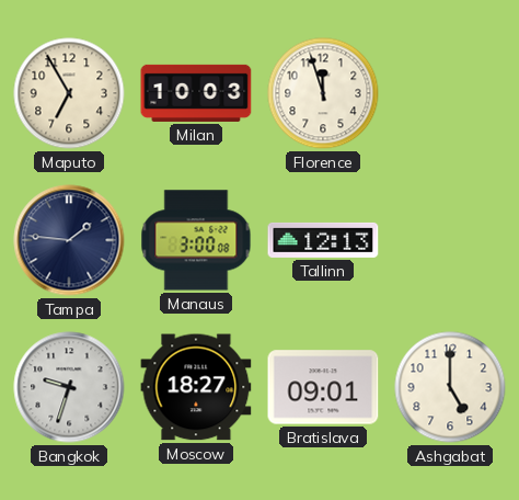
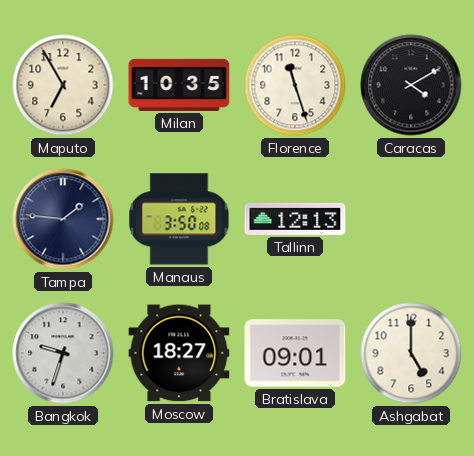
Milan: 10:03 -> 10:35 (179, 85)
Florence: 11:57 -> 11:27 (295, 85)
Caracas: none -> 4:10 (411, 85)
Manaus: 3:00 -> 3:50 (179, 219)
